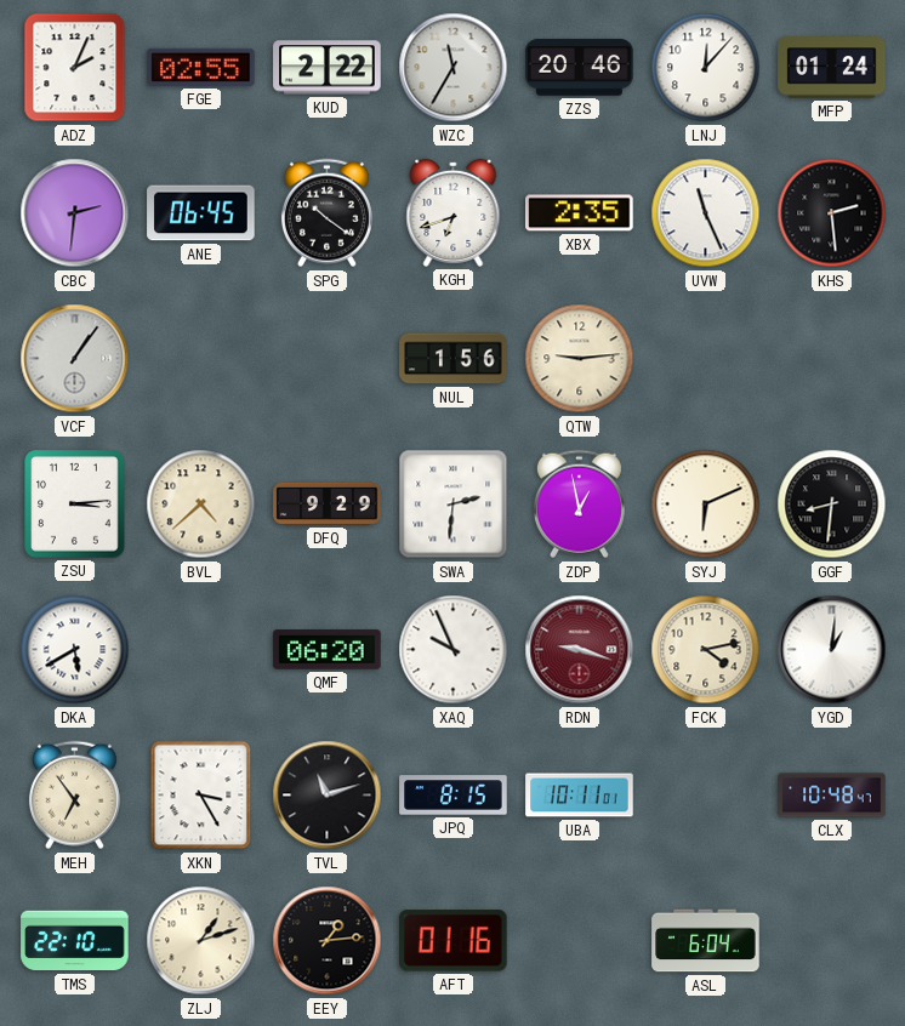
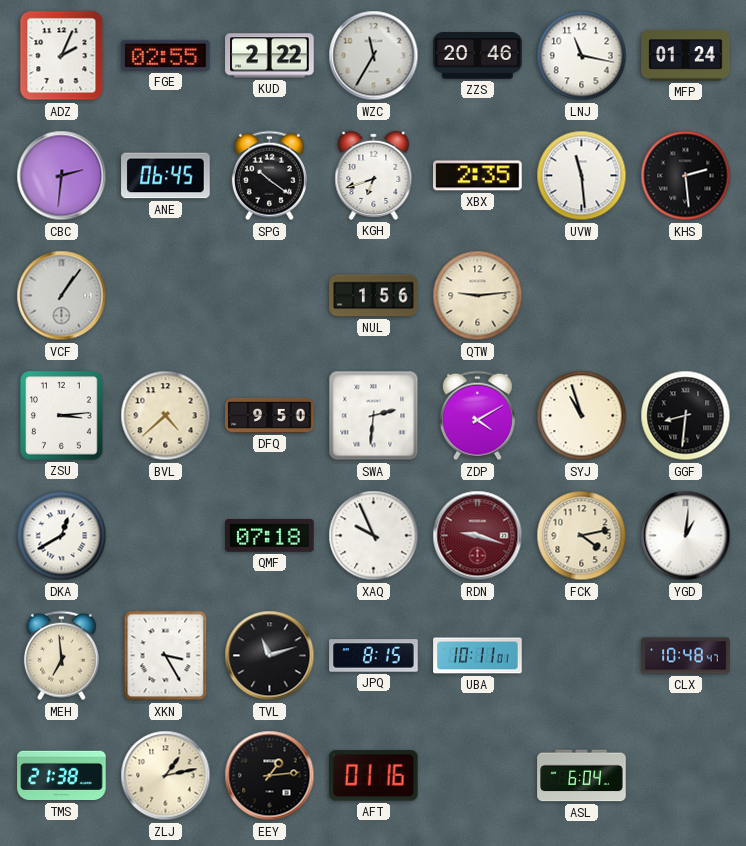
LNJ: 12:07 -> 11:17 (582, 56)
UVW: 11:26 -> 11:29 (582, 176)
DFQ: 9:29 -> 9:50 (270, 415)
ZDP: 12:58 -> 4:10 (477, 416)
SYJ: 6:11 -> 10:57 (582, 416)
DKA: 5:40 -> 12:40 (62, 536)
QMF: 06:20 -> 07:18 (270, 536)
MEH: 6:54 -> 6:59 (61, 656)
TMS: 22:10 -> 21:38 (62, 776)
ZLJ: 1:12 -> 1:13 (166, 776)
